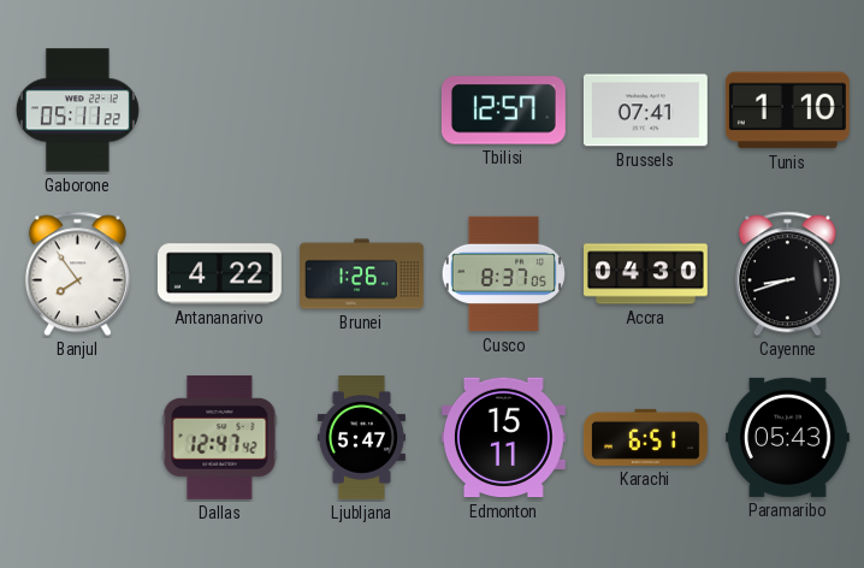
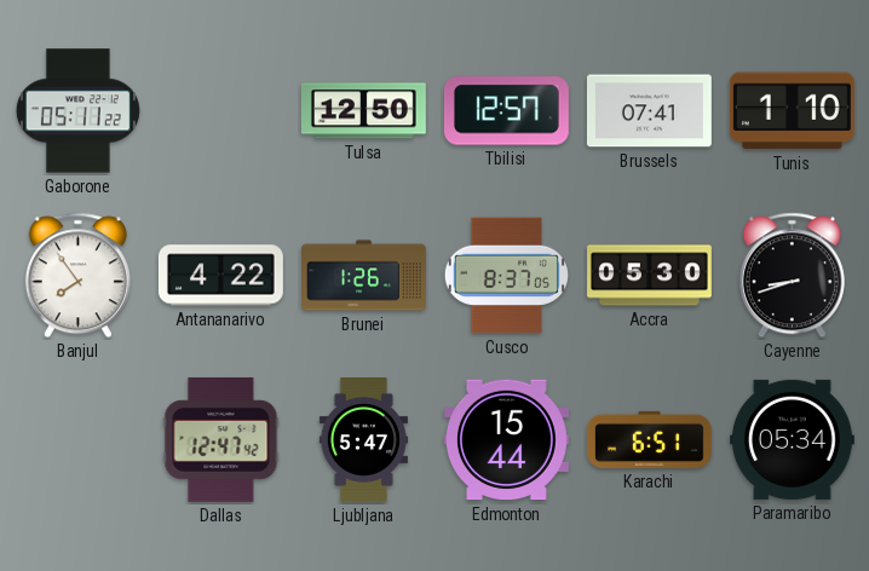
Tulsa: none -> 12:50 (363, 111)
Accra: 04:30 -> 05:30 (650, 276)
Edmonton: 15:11 -> 15:44 (506, 440)
Paramaribo: 05:43 -> 05:34 (792, 439)
